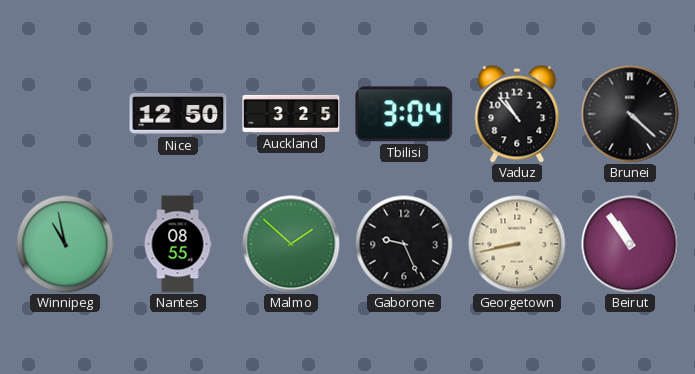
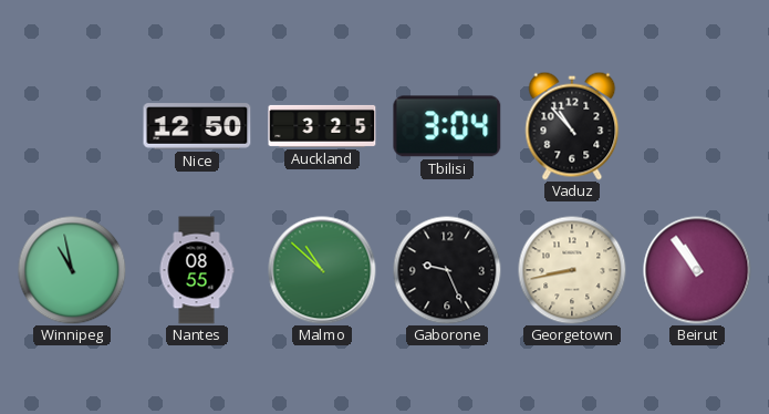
Brunei: 4:22 -> none (630, 114)
Malmo: 1:52 -> 10:52 (322, 270)
